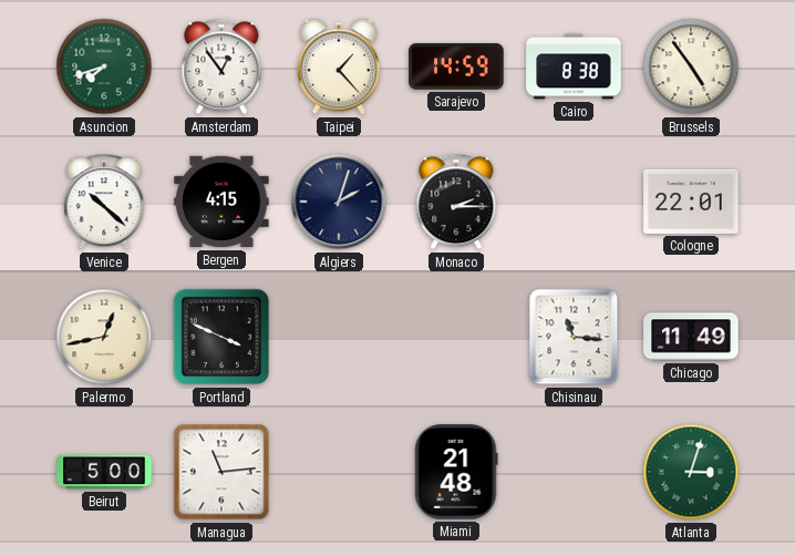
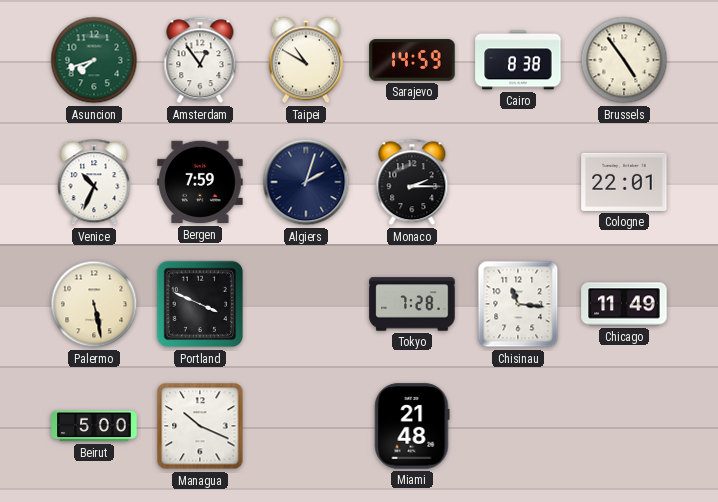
Taipei: 1:23 -> 10:50 (306, 60)
Venice: 10:22 -> 10:34 (94, 182)
Bergen: 4:15 -> 7:59 (200, 182)
Palermo: 12:43 -> 5:28 (94, 304)
Tokyo: none -> 7:28 (412, 304)
Managua: 11:14 -> 10:19 (200, 426)
Atlanta: 3:03 -> none (691, 472)
